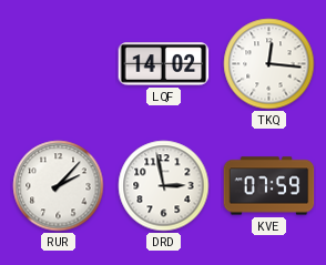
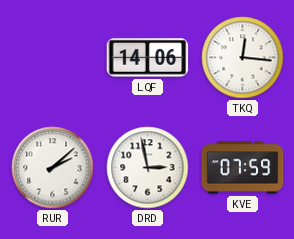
LQF: 14:02 -> 14:06 (148, 58)
RUR: 2:07 -> 2:08 (53, 168)
